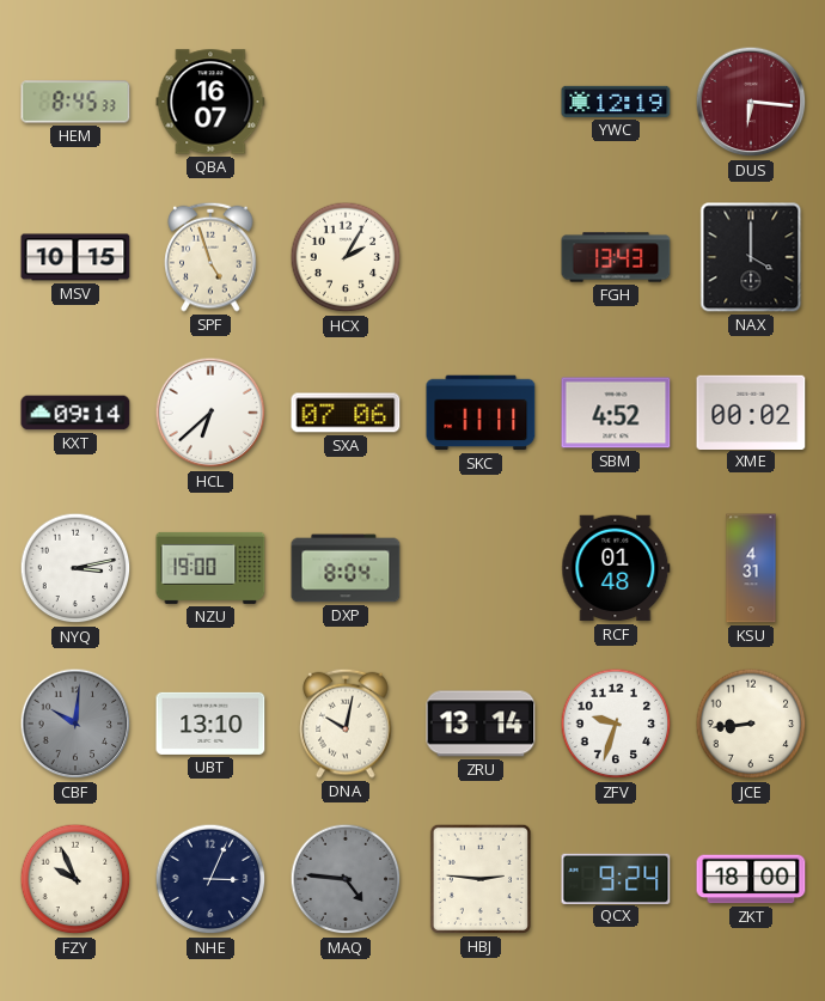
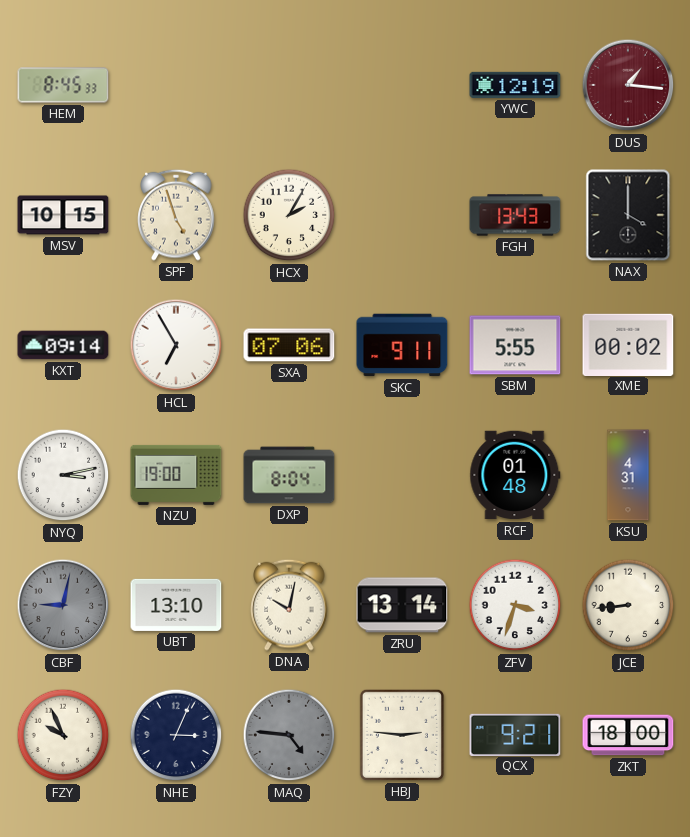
QBA: 16:07 -> none (210, 102)
DUS: 6:16 -> 1:16 (628, 85)
HCL: 6:38 -> 6:55 (176, 345)
SKC: 11:11 -> 9:11 (402, 345)
SBM: 4:52 -> 5:55 (515, 345)
CBF: 10:01 -> 9:02 (63, 605)
ZFV: 9:33 -> 3:33 (515, 605)
QCX: 9:24 -> 9:21 (515, 734)
